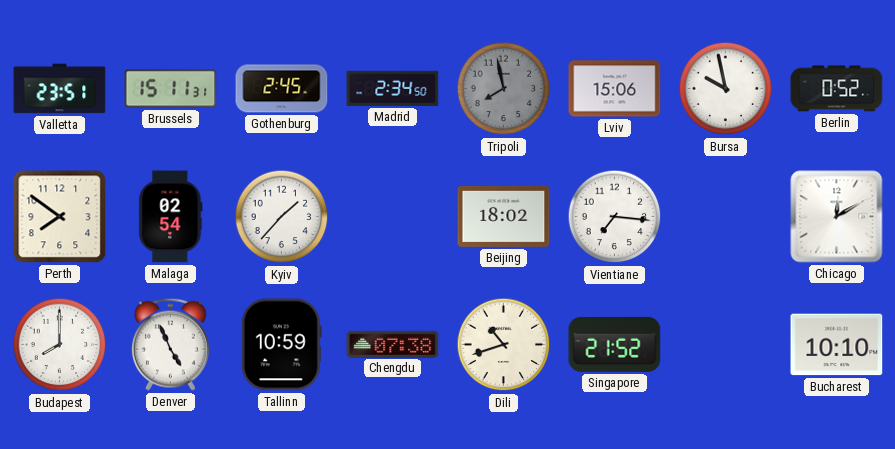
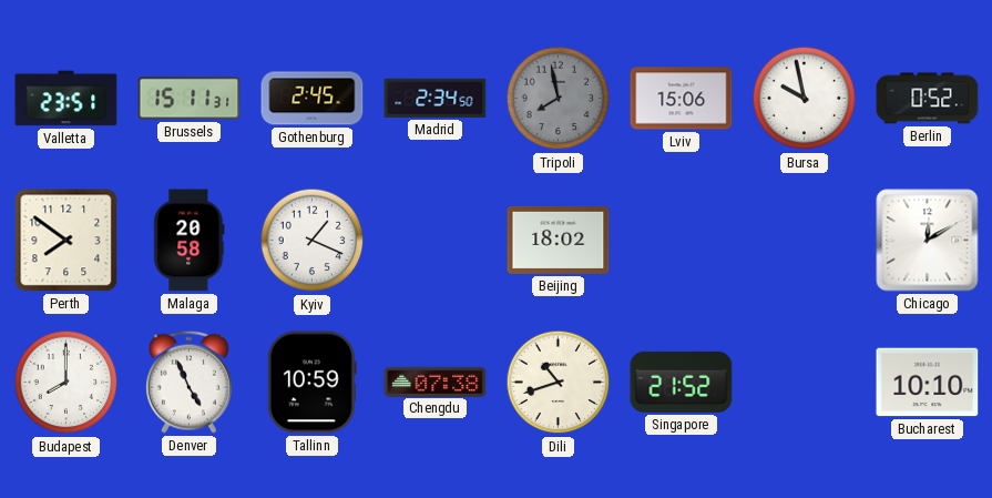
Malaga: 02:54 -> 20:58 (190, 241)
Kyiv: 1:37 -> 1:19 (313, 241)
Vientiane: 7:16 -> none (615, 217)
